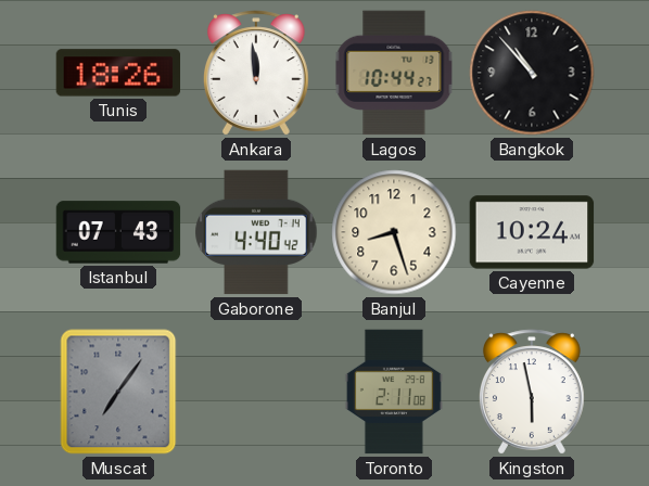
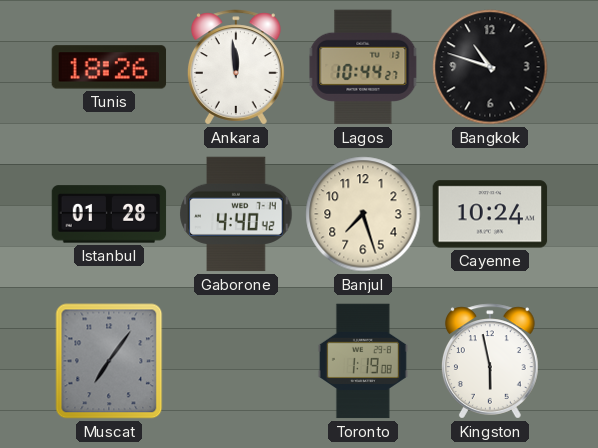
Bangkok: 10:53 -> 10:48 (490, 67)
Istanbul: 07:43 -> 01:28 (109, 214)
Banjul: 8:27 -> 7:27 (363, 214)
Toronto: 2:11 -> 1:19 (363, 361)
